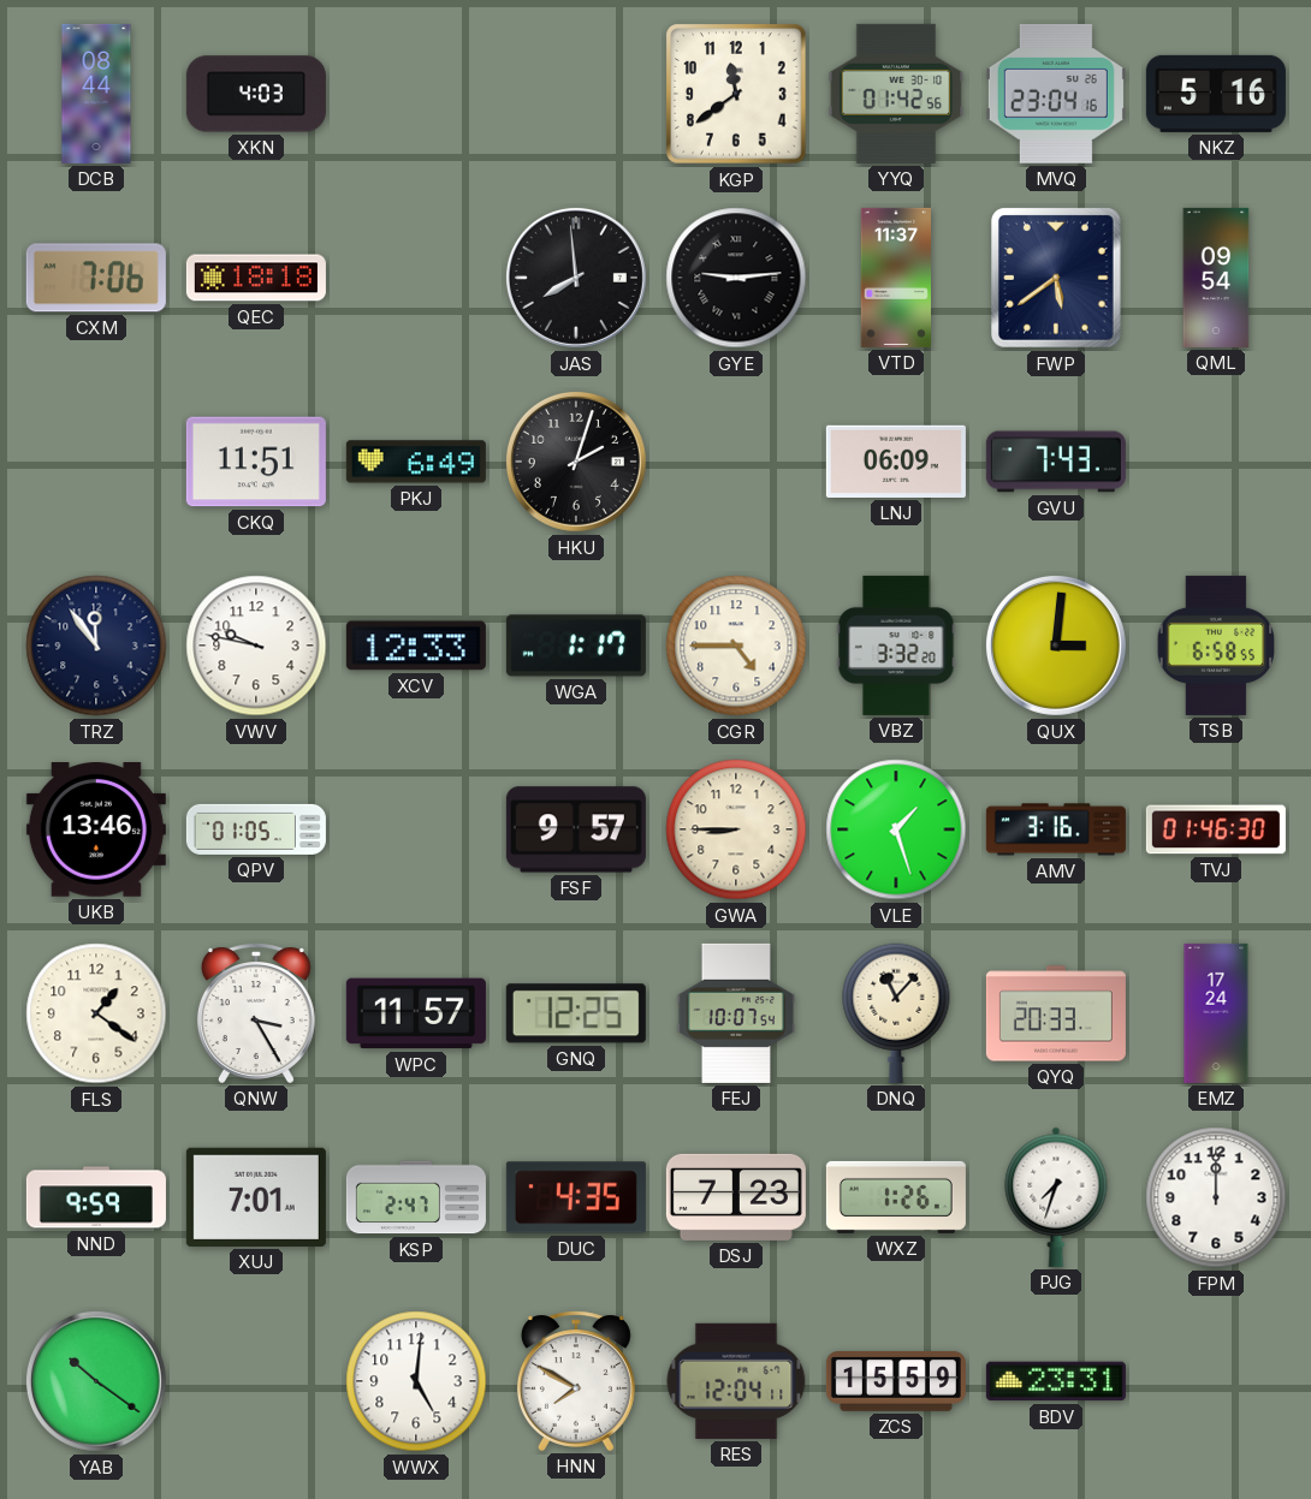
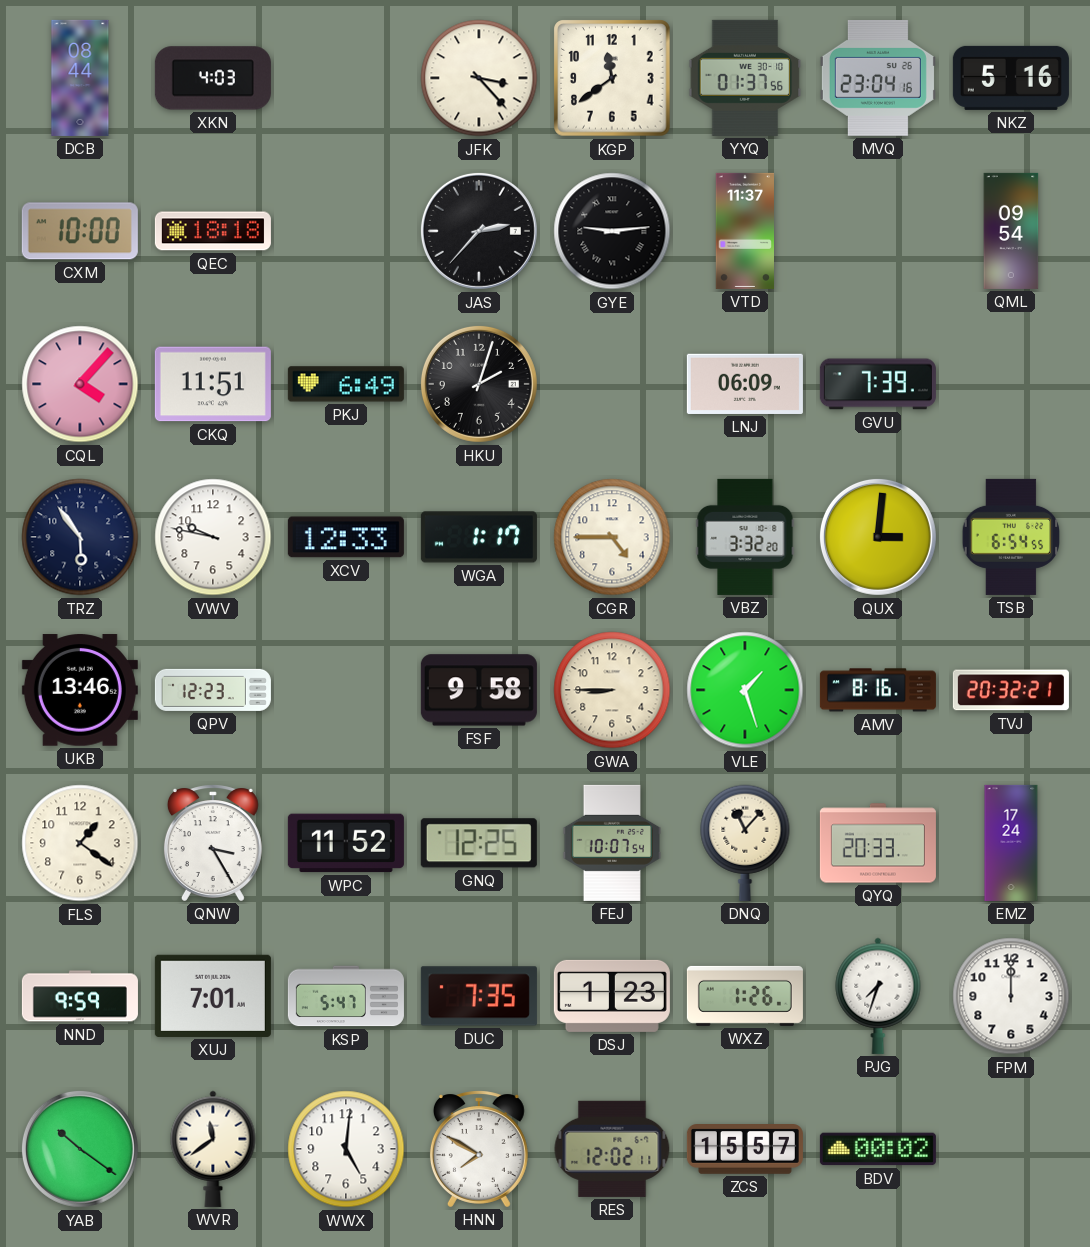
JFK: none -> 3:23 (479, 78)
YYQ: 01:42 -> 01:37 (745, 78)
CXM: 7:06 -> 10:00 (80, 231)
JAS: 7:59 -> 2:37 (479, 231)
FWP: 5:39 -> none (1057, 279)
CQL: none -> 4:07 (80, 384)
GVU: 7:43 -> 7:39 (878, 384)
TRZ: 11:54 -> 5:54 (80, 537)
TSB: 6:58 -> 6:54 (1011, 537)
QPV: 01:05 -> 12:23 (213, 690)
FSF: 9:57 -> 9:58 (479, 690)
AMV: 3:16 -> 8:16 (878, 690)
TVJ: 01:46 -> 20:32 (1011, 690)
WPC: 11:57 -> 11:52 (346, 843)
KSP: 2:47 -> 5:47 (346, 996)
DUC: 4:35 -> 7:35 (479, 996)
DSJ: 7:23 -> 1:23 (612, 996)
WVR: none -> 11:39 (213, 1149)
RES: 12:04 -> 12:02 (612, 1149)
ZCS: 15:59 -> 15:57 (745, 1149)
BDV: 23:31 -> 00:02 (878, 1149)
